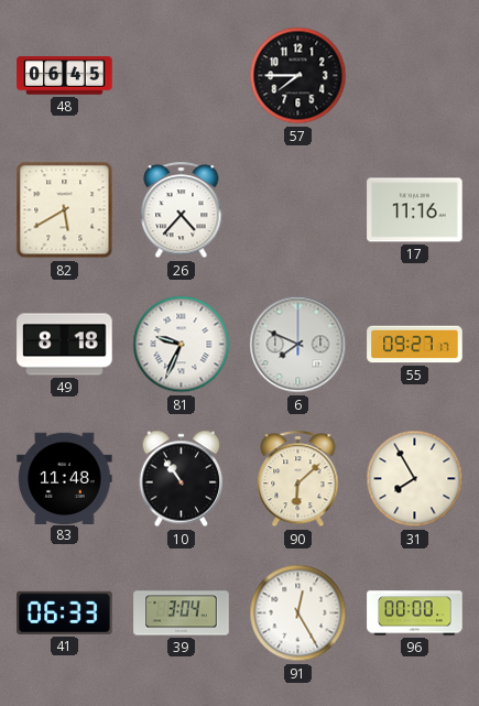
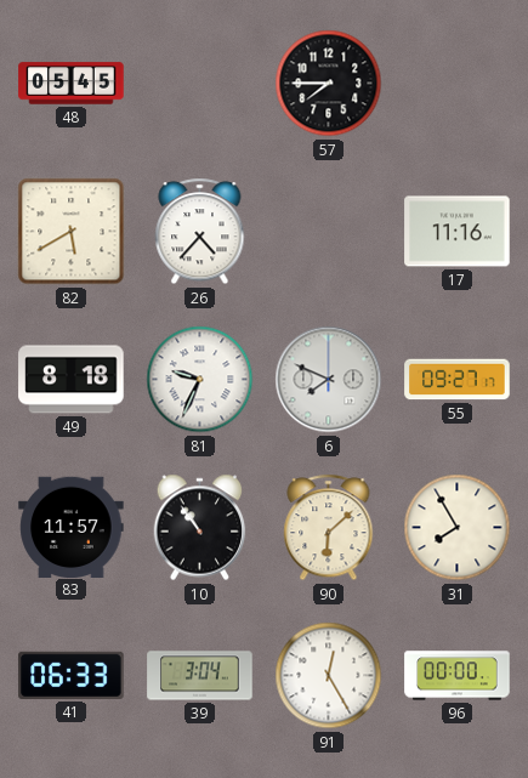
48: 06:45 -> 05:45 (72, 84)
83: 11:48 -> 11:57 (72, 527)
